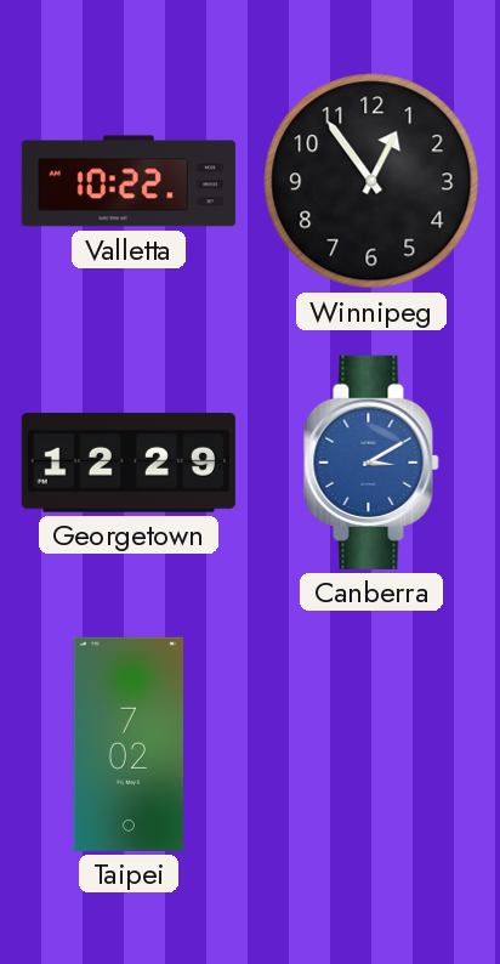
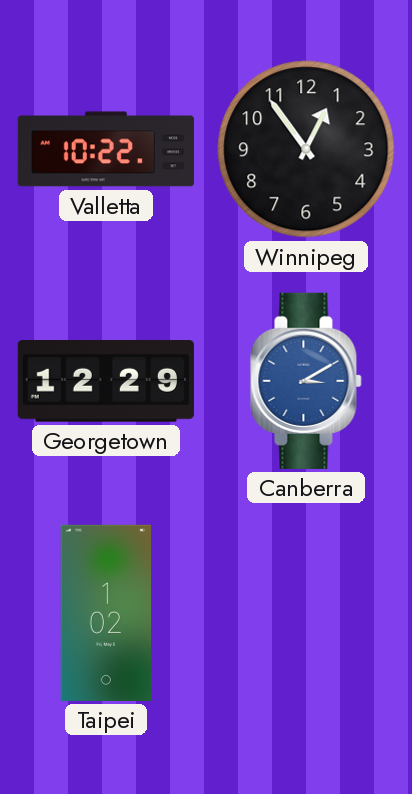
Taipei: 7:02 -> 1:02 (106, 613)
